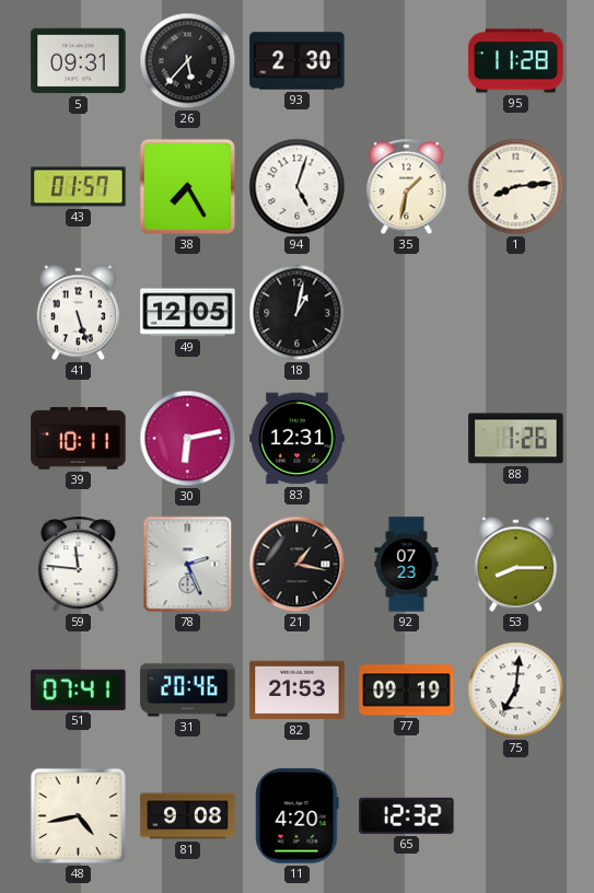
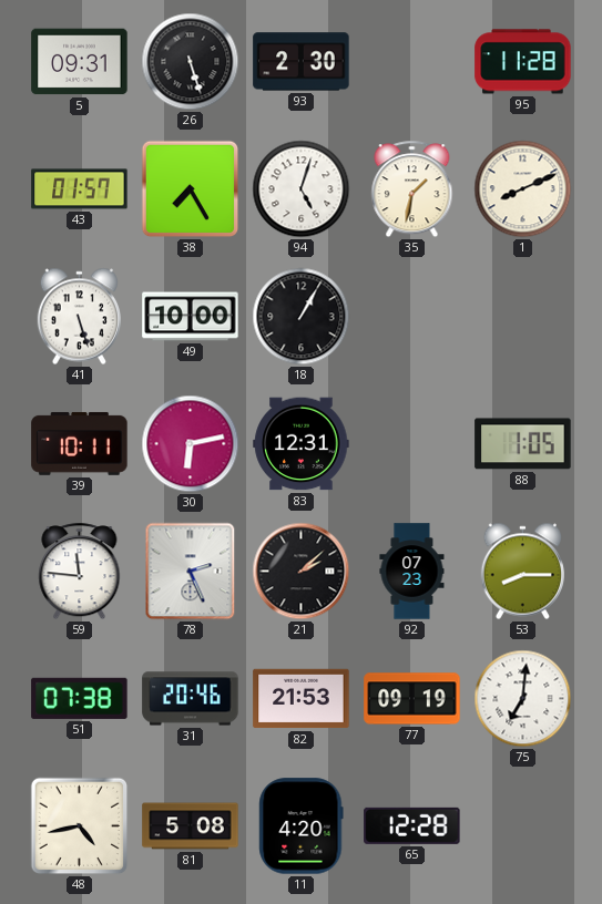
26: 5:37 -> 5:27 (191, 62)
1: 8:14 -> 8:11 (523, 189)
49: 12:05 -> 10:00 (191, 317)
18: 1:02 -> 1:05 (302, 317)
88: 1:26 -> 1:05 (523, 444)
21: 1:17 -> 2:08 (302, 572)
51: 07:41 -> 07:38 (80, 698)
81: 9:08 -> 5:08 (191, 826)
65: 12:32 -> 12:28 (412, 825)
